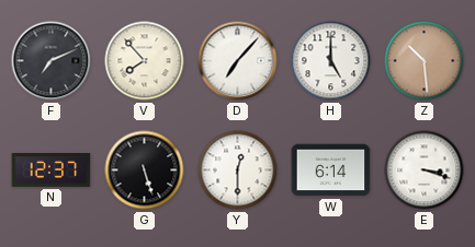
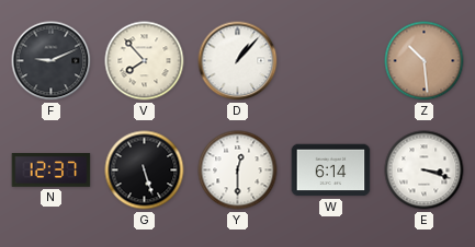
F: 7:11 -> 9:11 (52, 61)
D: 7:07 -> 1:07 (238, 61)
H: 5:00 -> none (331, 61)
